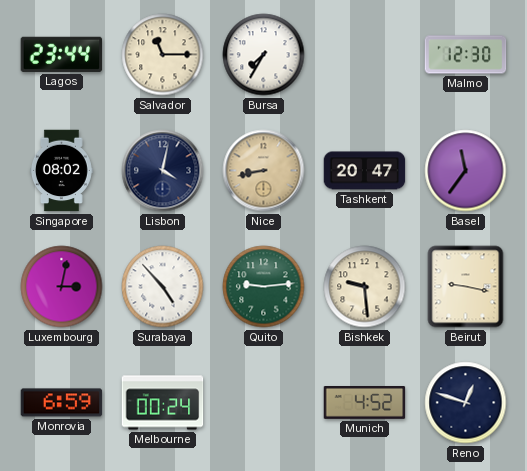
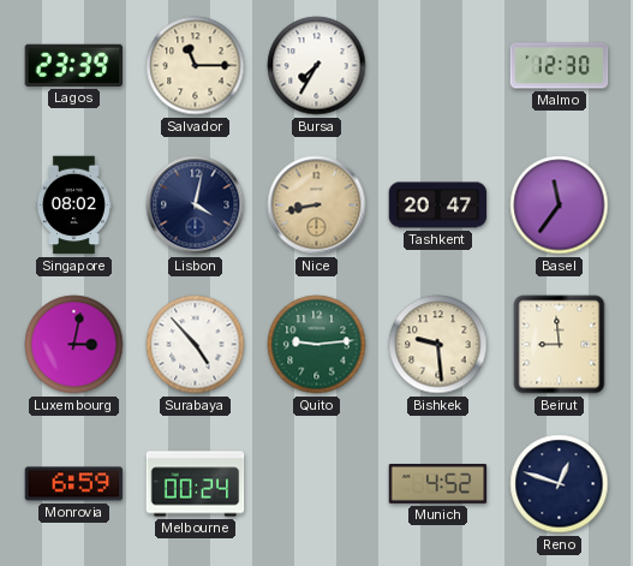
Lagos: 23:44 -> 23:39 (74, 65)
Beirut: 9:17 -> 8:59 (560, 345)
